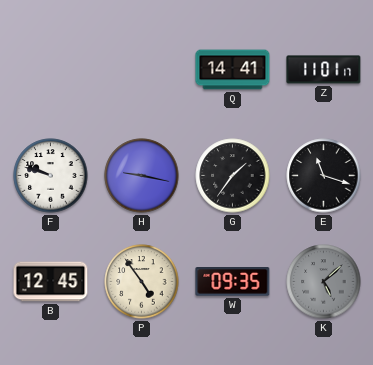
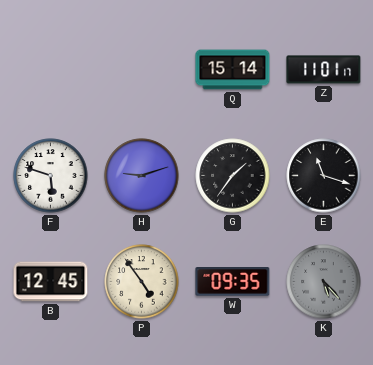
Q: 14:41 -> 15:14 (233, 70)
F: 9:48 -> 5:48 (51, 176)
H: 9:17 -> 9:12 (142, 176)
K: 5:08 -> 5:23 (324, 282)
